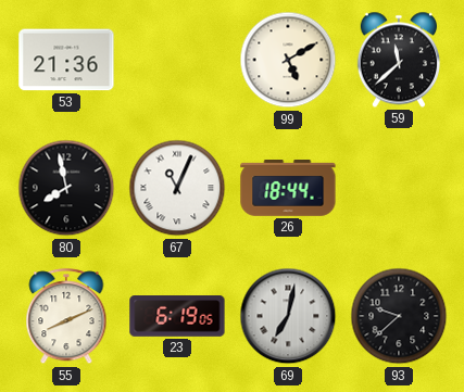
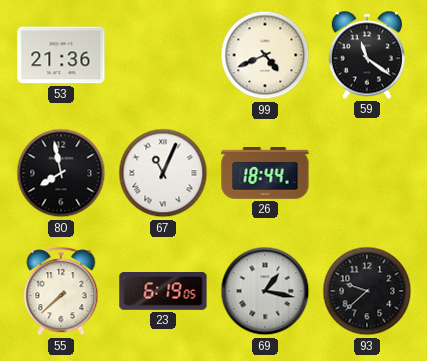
99: 5:10 -> 4:41 (265, 55)
59: 11:38 -> 11:21 (366, 55)
55: 8:11 -> 7:38 (61, 292)
69: 7:02 -> 1:17 (265, 291)
